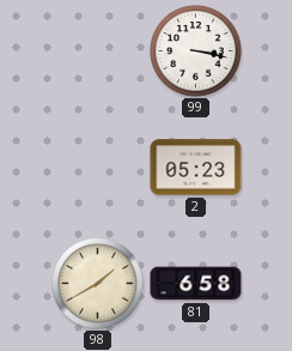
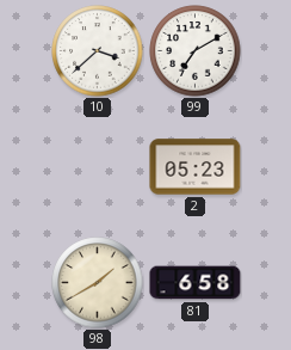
10: none -> 3:38 (98, 51)
99: 3:17 -> 7:10 (196, 51)
